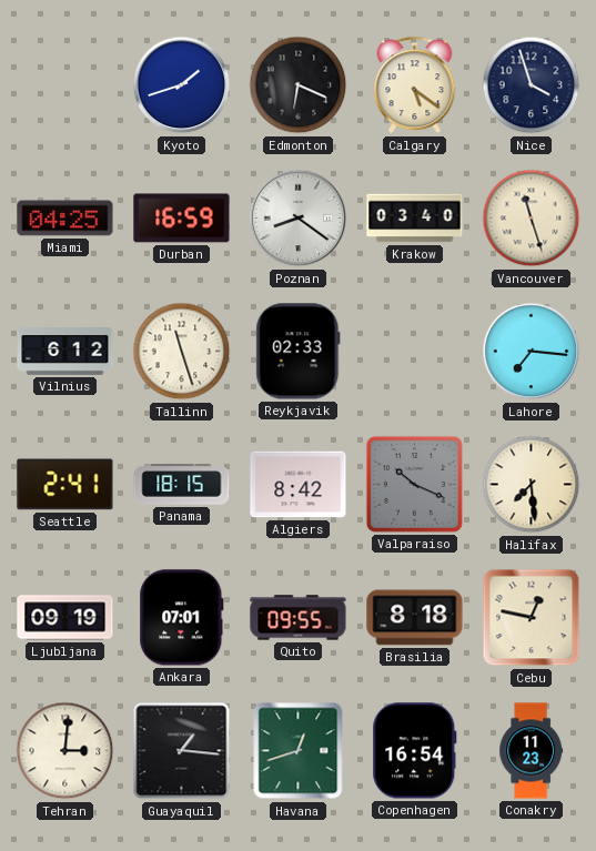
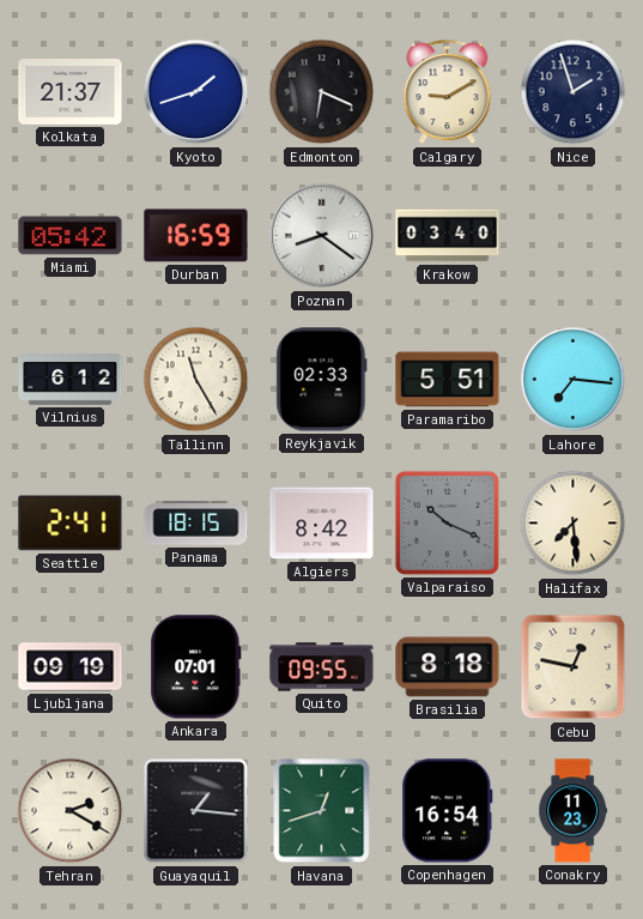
Kolkata: none -> 21:37 (71, 92)
Calgary: 5:21 -> 9:10 (448, 92)
Nice: 3:57 -> 1:57 (574, 92)
Miami: 04:25 -> 05:42 (71, 236)
Vancouver: 11:27 -> none (532, 219)
Tallinn: 11:27 -> 11:25 (196, 380)
Paramaribo: none -> 5:51 (448, 380)
Tehran: 3:01 -> 2:20 (71, 811)
